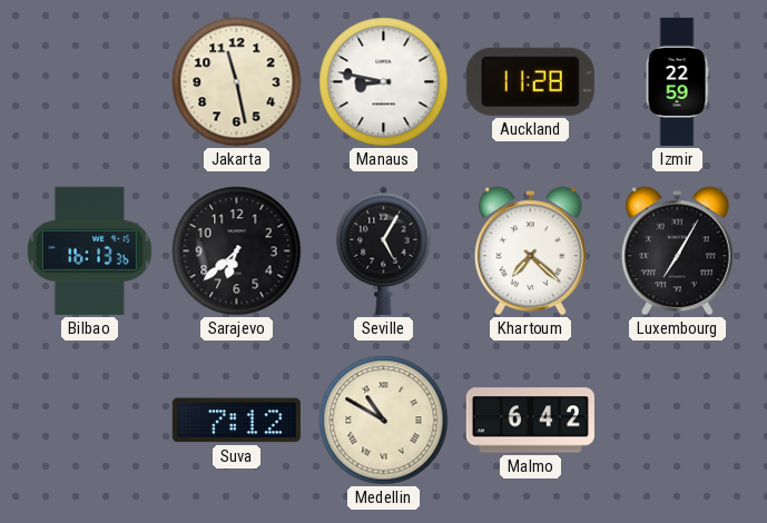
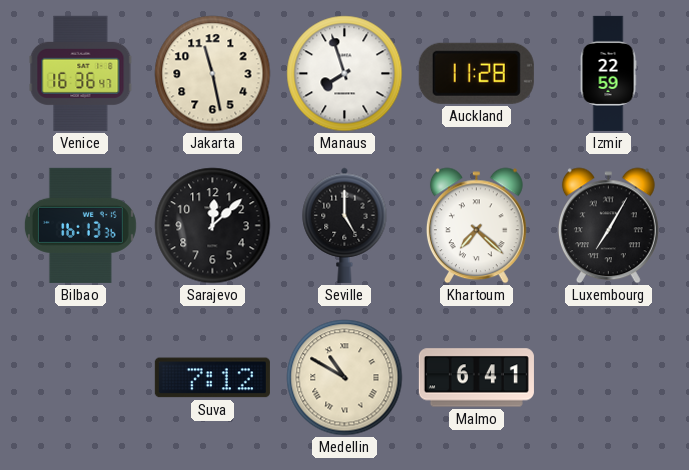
Venice: none -> 16:36 (81, 73)
Manaus: 8:47 -> 7:57 (345, 74)
Sarajevo: 6:38 -> 12:08 (213, 226)
Seville: 5:05 -> 5:00 (345, 225)
Malmo: 6:42 -> 6:41 (476, 378)
